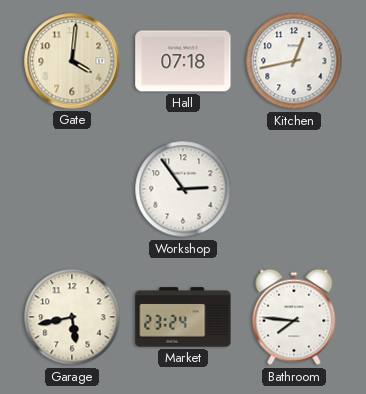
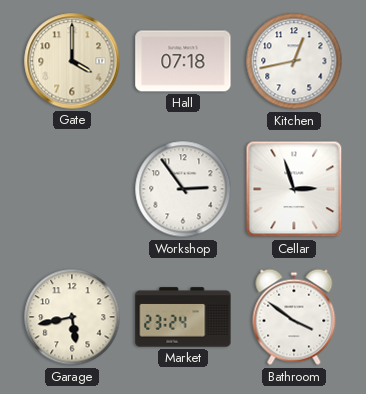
Gate: 4:01 -> 4:00 (72, 61)
Cellar: none -> 2:57 (294, 189)
Bathroom: 7:46 -> 3:51 (294, 317)
